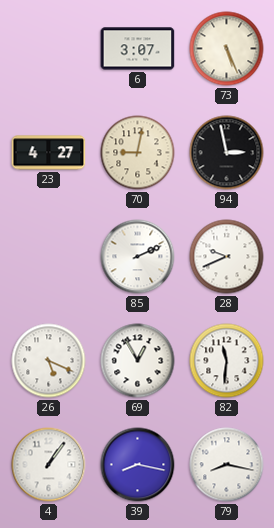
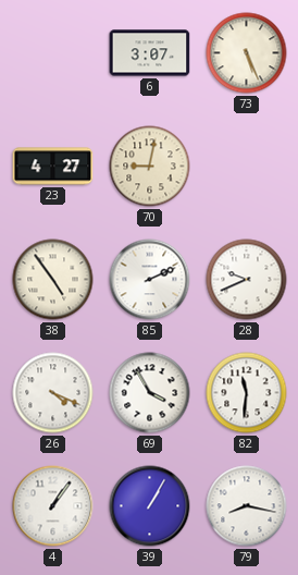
94: 2:58 -> none (227, 153)
38: none -> 4:54 (53, 280)
26: 5:19 -> 4:19 (53, 393)
69: 12:55 -> 3:55 (150, 393)
39: 8:17 -> 1:05 (150, 506)
